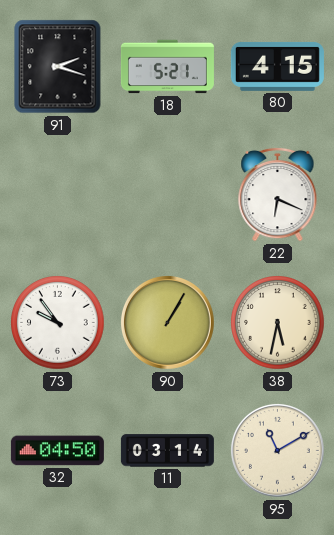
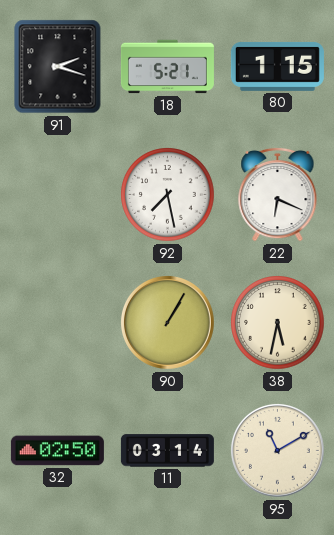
80: 4:15 -> 1:15 (277, 66)
92: none -> 7:28 (168, 195)
73: 9:54 -> none (58, 323)
32: 04:50 -> 02:50 (57, 451)
